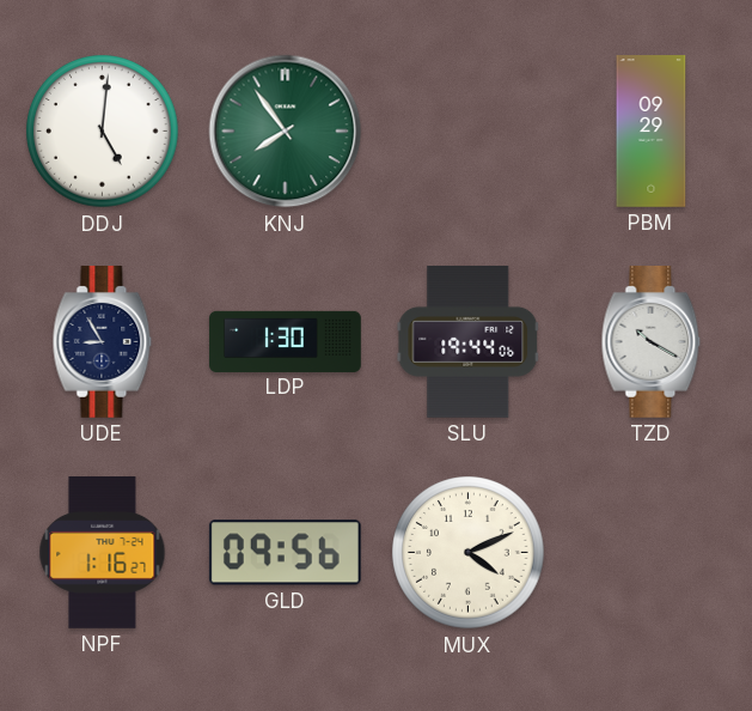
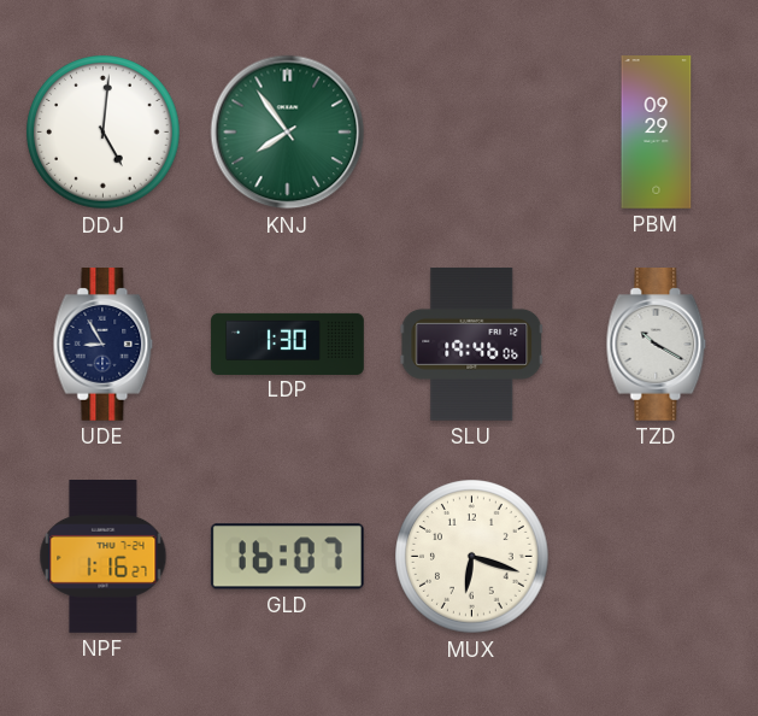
SLU: 19:44 -> 19:46 (472, 344)
GLD: 09:56 -> 16:07 (287, 557)
MUX: 4:11 -> 6:18 (472, 557)
